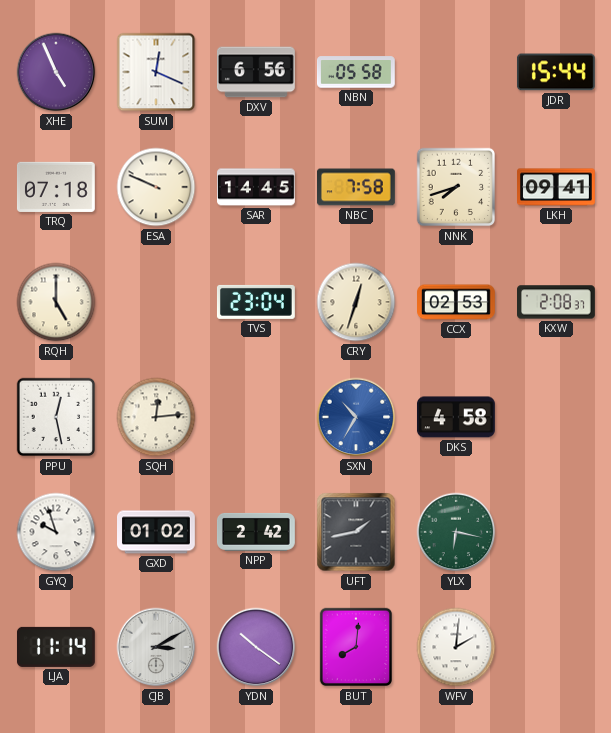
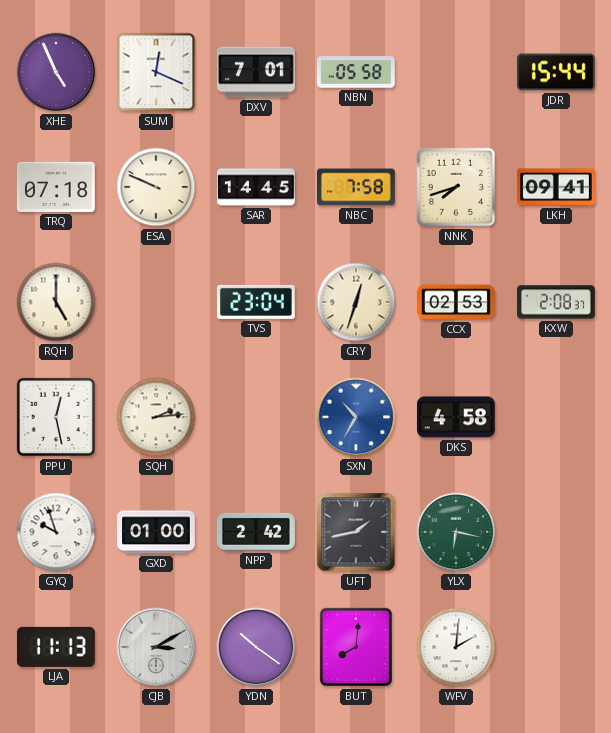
DXV: 6:56 -> 7:01 (257, 72)
SQH: 12:14 -> 2:14 (156, 417)
GXD: 01:02 -> 01:00 (157, 532)
LJA: 11:14 -> 11:13 (56, 647)
